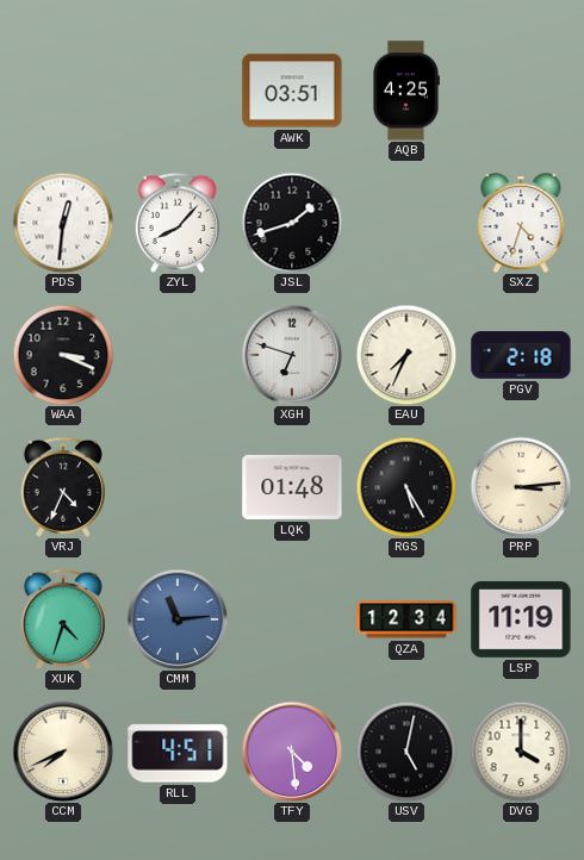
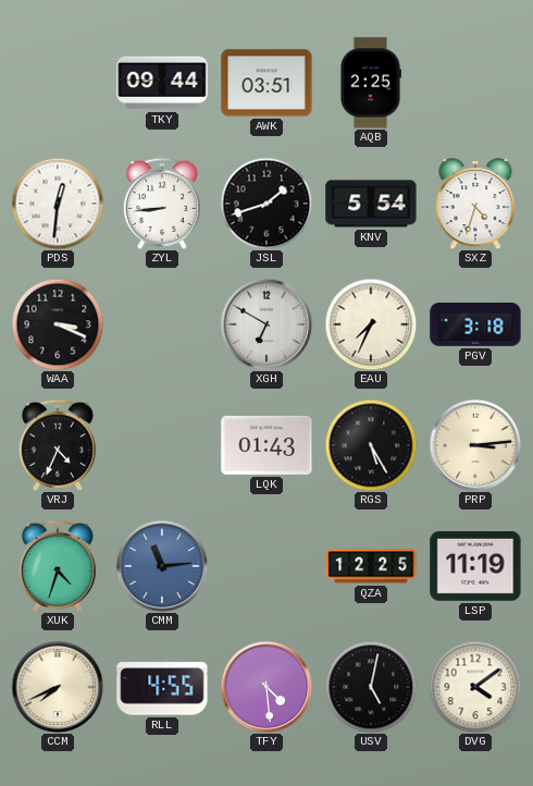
TKY: none -> 09:44 (162, 83)
AQB: 4:25 -> 2:25 (370, 83)
ZYL: 8:07 -> 8:44 (162, 204)
KNV: none -> 5:54 (371, 204)
XGH: 6:48 -> 6:50 (266, 324)
PGV: 2:18 -> 3:18 (475, 326)
LQK: 01:48 -> 01:43 (266, 445)
QZA: 12:34 -> 12:25 (371, 566)
RLL: 4:51 -> 4:55 (162, 687)
DVG: 4:00 -> 4:09 (475, 687)
